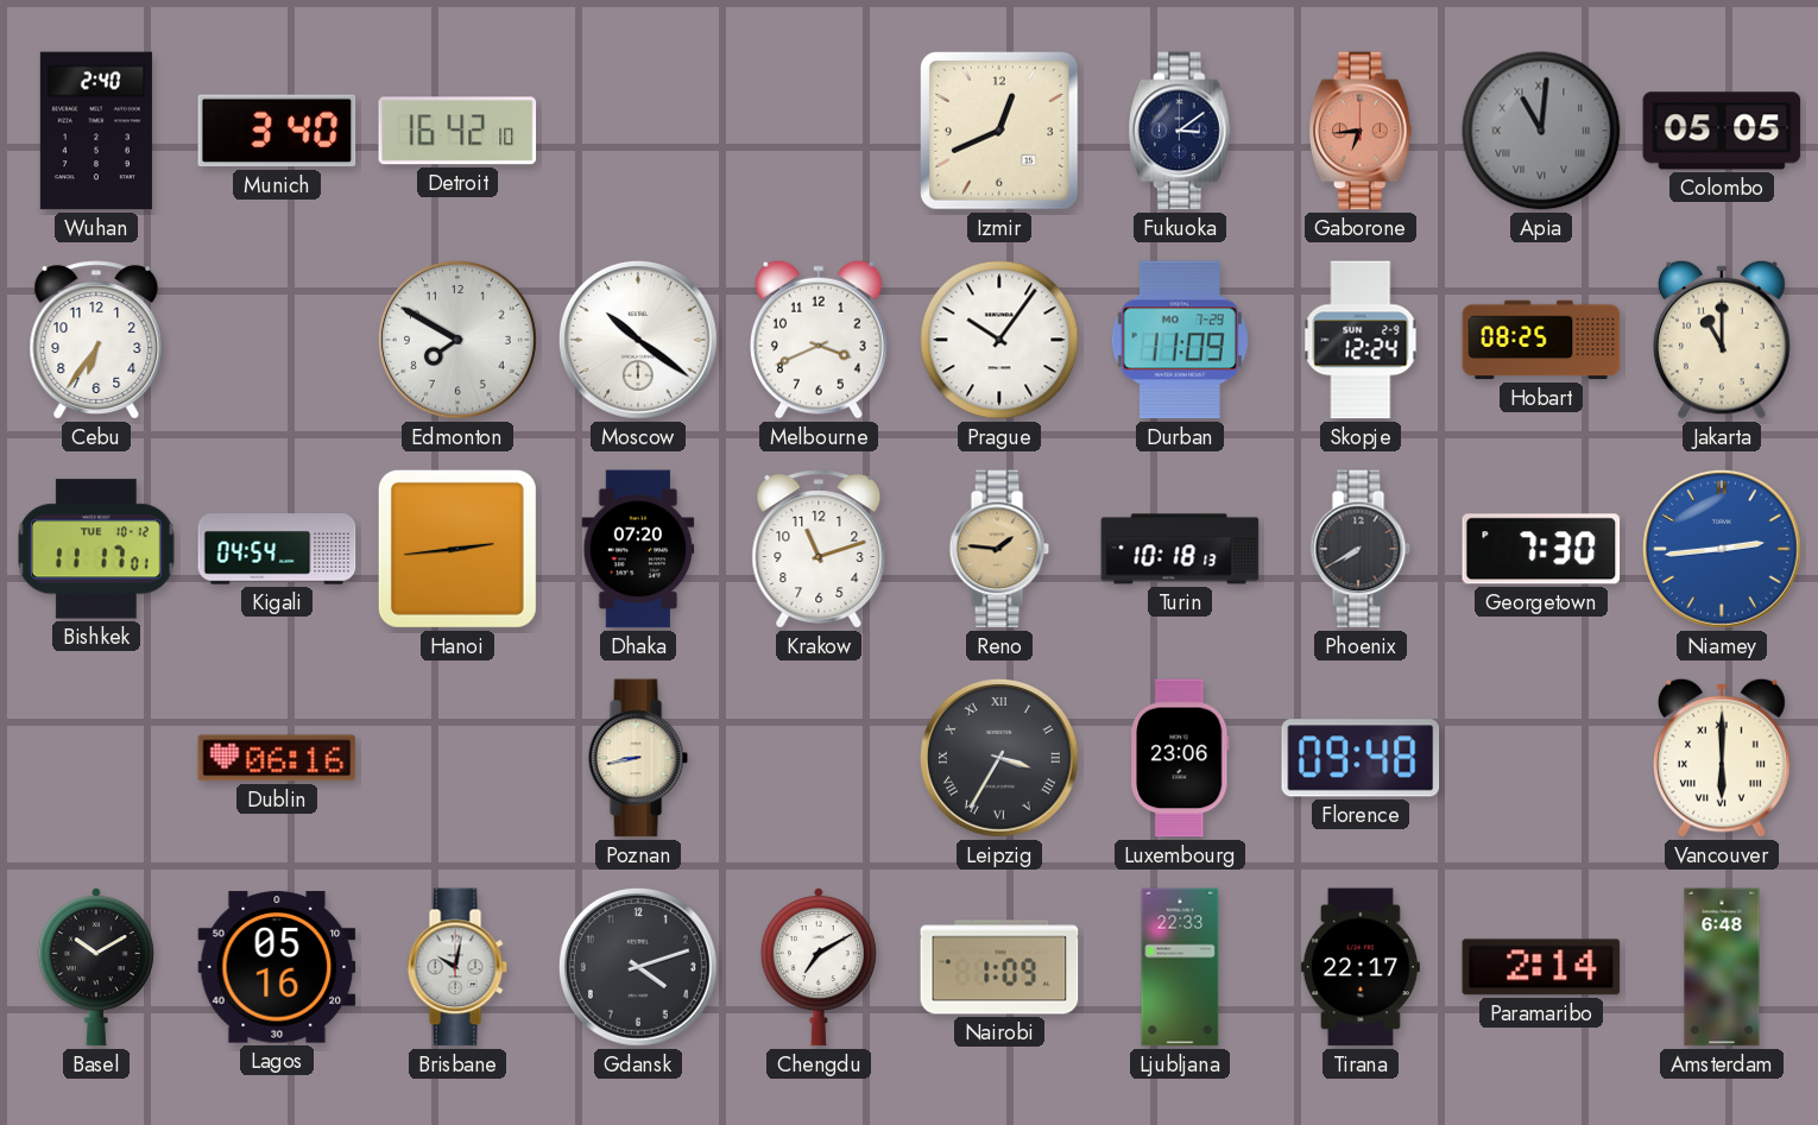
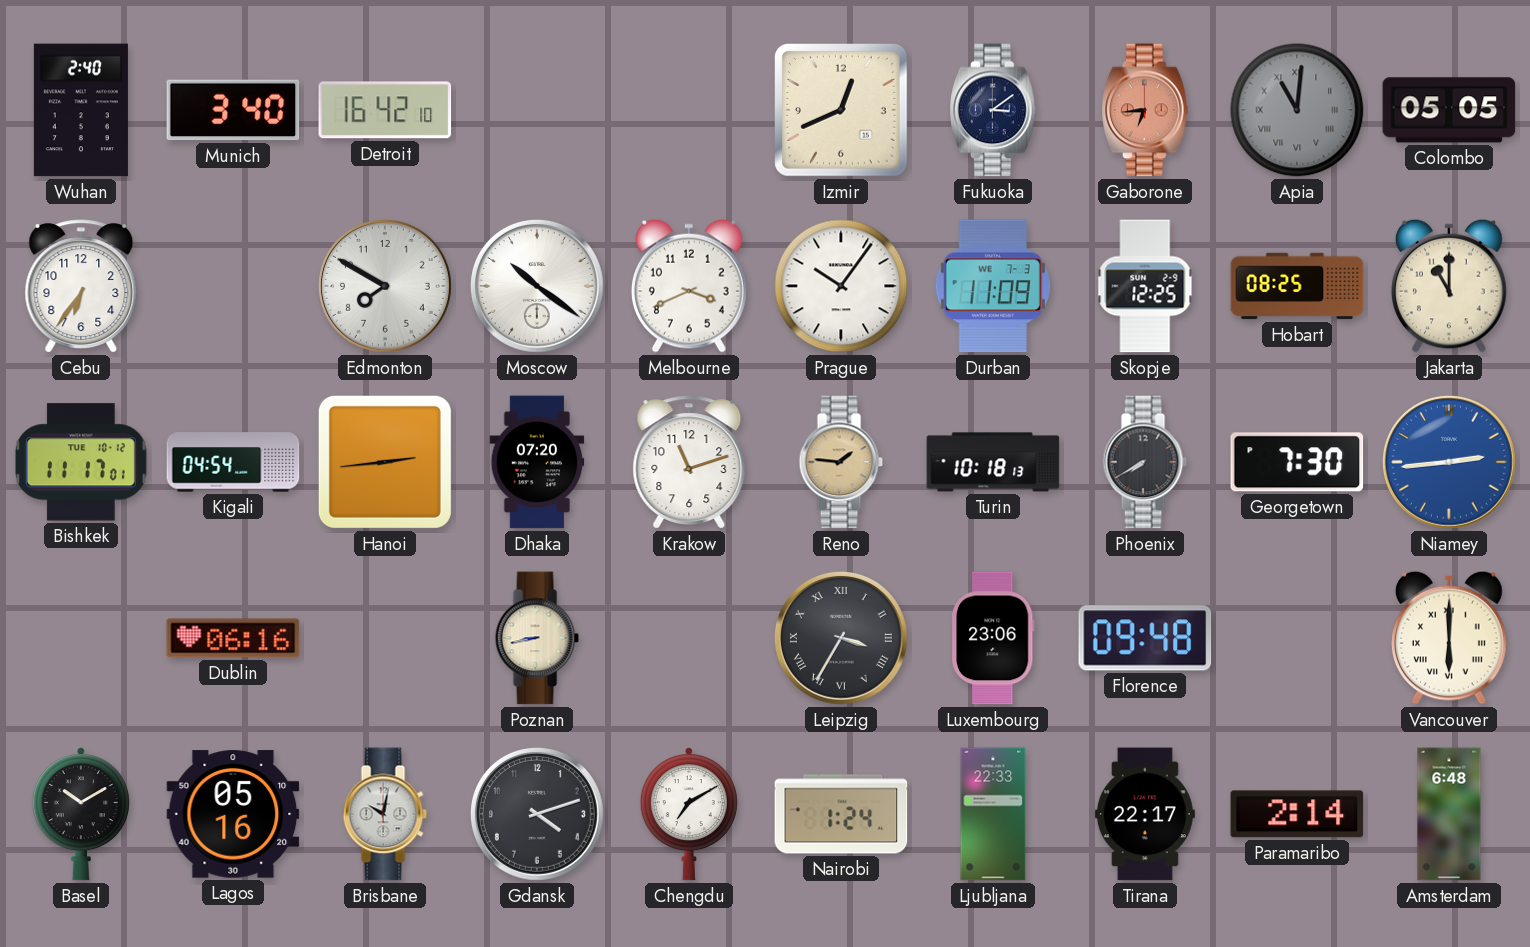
Durban date: MO 7-29 -> WE 7-3 (993, 286)
Skopje: 12:24 -> 12:25 (1145, 286)
Nairobi: 1:09 -> 1:24 (841, 814)
